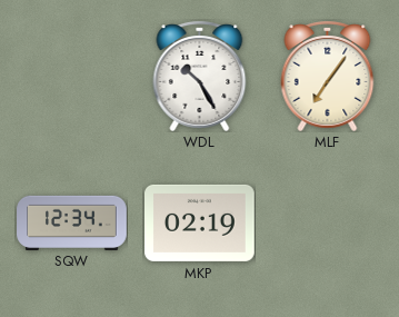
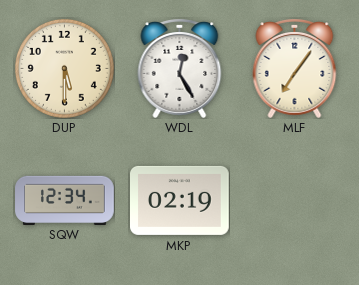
DUP: none -> 5:30 (64, 68)
WDL: 10:25 -> 12:25 (180, 69)
